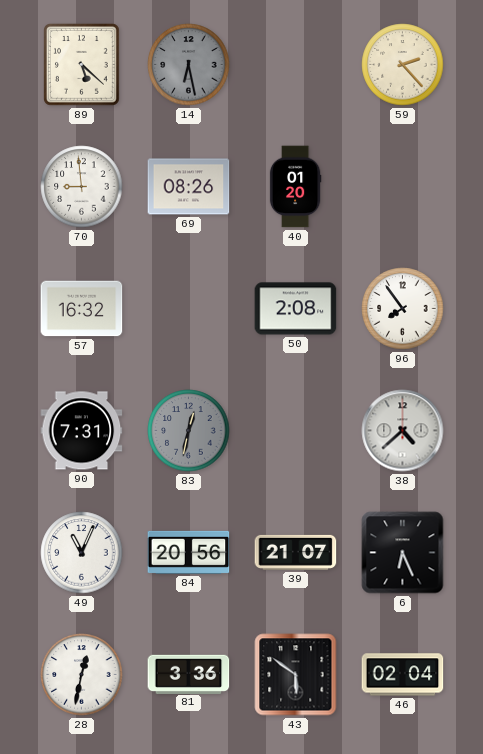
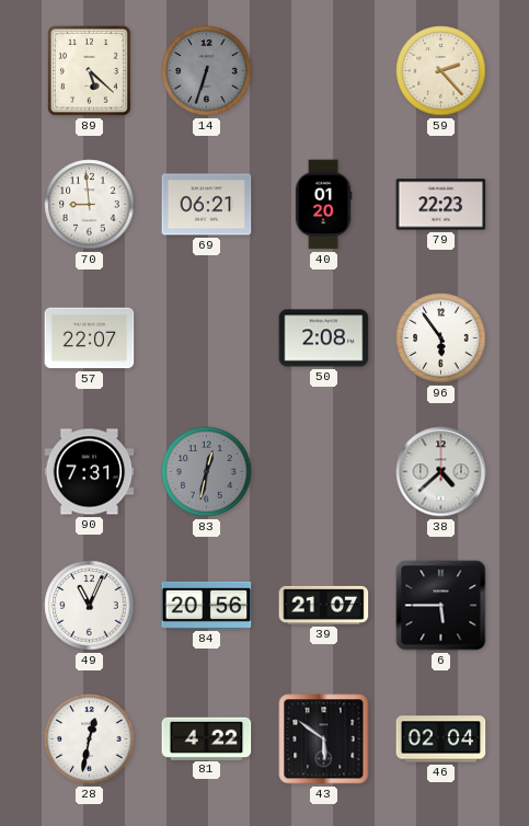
14: 6:28 -> 6:33 (207, 71)
69: 08:26 -> 06:21 (207, 205)
79: none -> 22:23 (441, 205)
57: 16:32 -> 22:07 (90, 339)
96: 7:54 -> 5:54 (441, 339)
6: 6:26 -> 5:45 (441, 606)
81: 3:36 -> 4:22 (207, 738)
